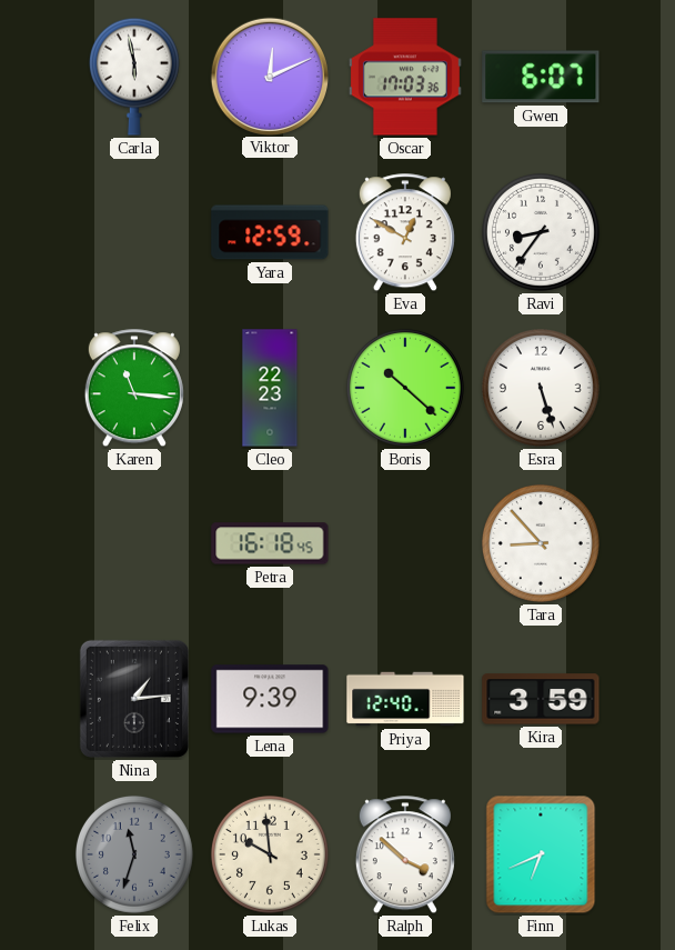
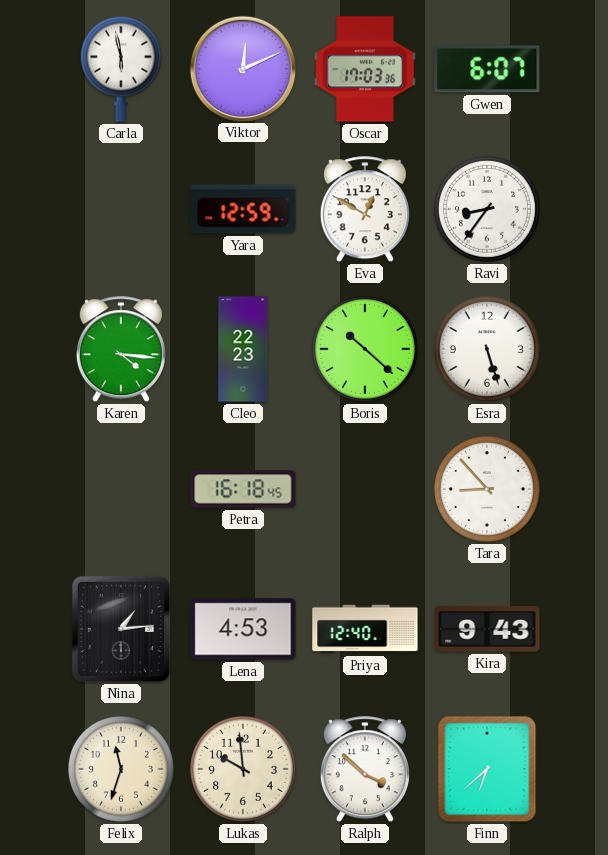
Karen: 11:16 -> 4:16 (121, 350)
Lena: 9:39 -> 4:53 (243, 629)
Kira: 3:59 -> 9:43 (487, 629)
Felix dial: grey -> cream (121, 769)
Finn: 6:41 -> 6:38 (487, 769)
